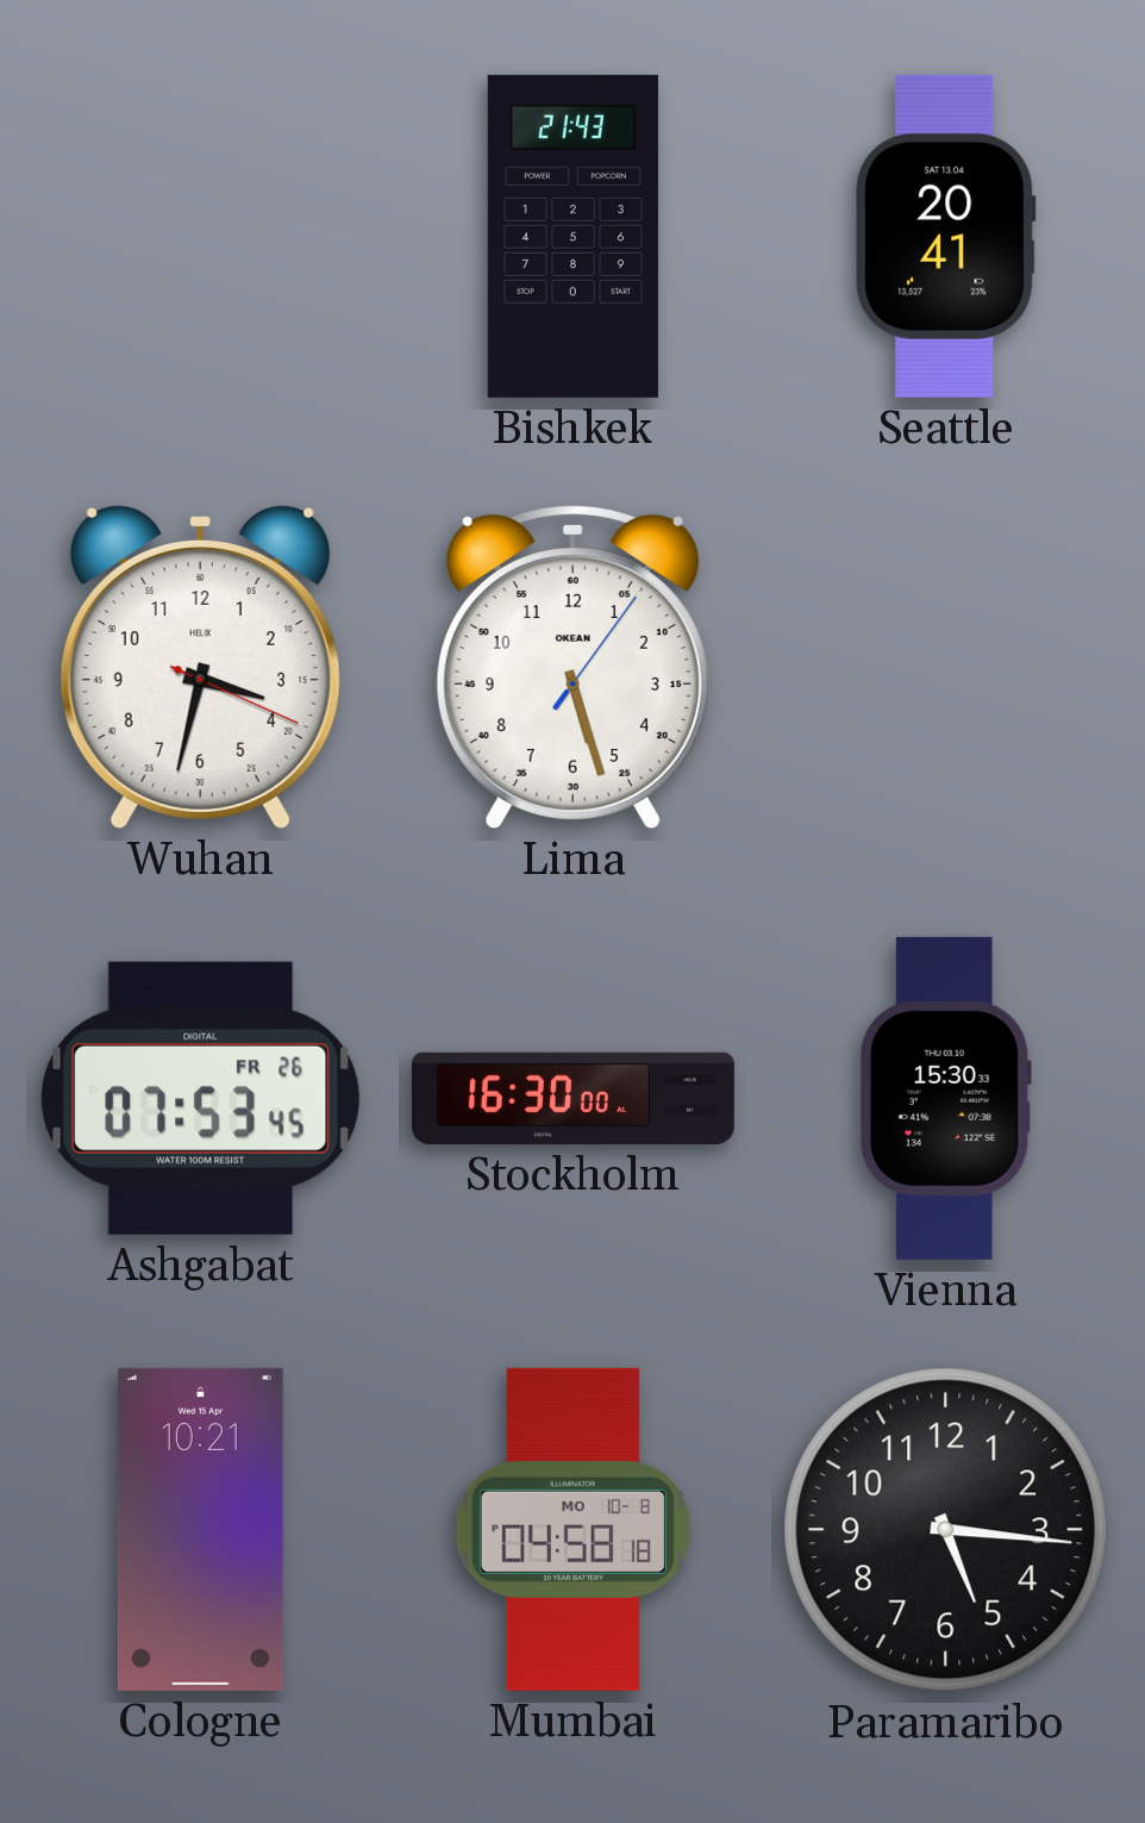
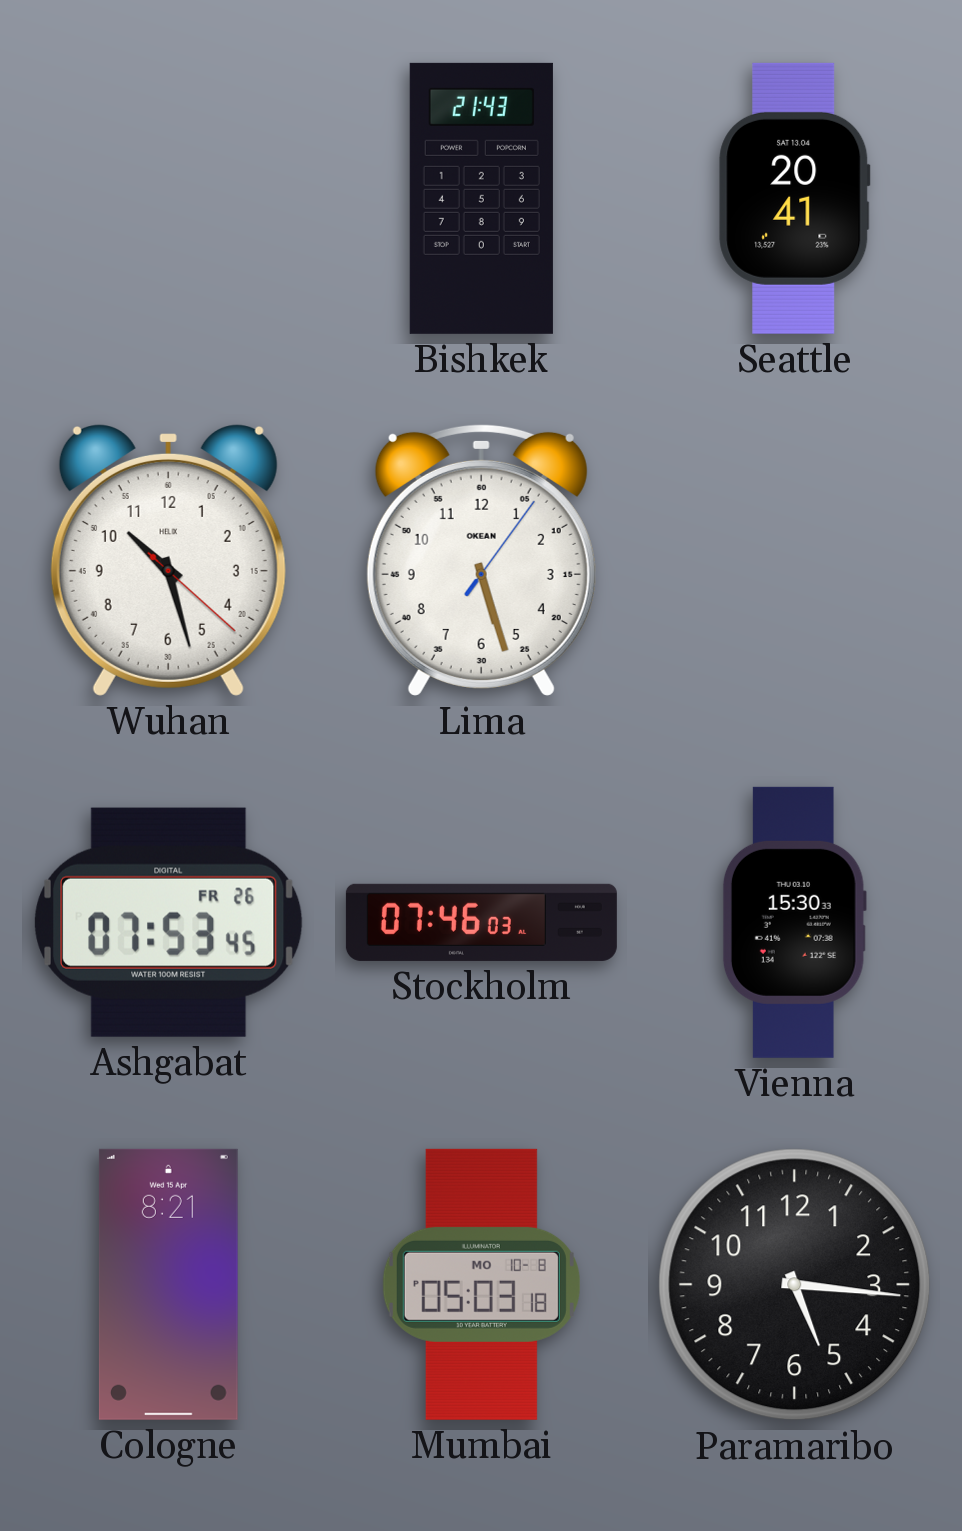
Wuhan: 3:32 -> 10:27 (168, 561)
Stockholm: 16:30 -> 07:46 (481, 922)
Cologne: 10:21 -> 8:21 (168, 1284)
Mumbai: 04:58 -> 05:03 (481, 1284)
